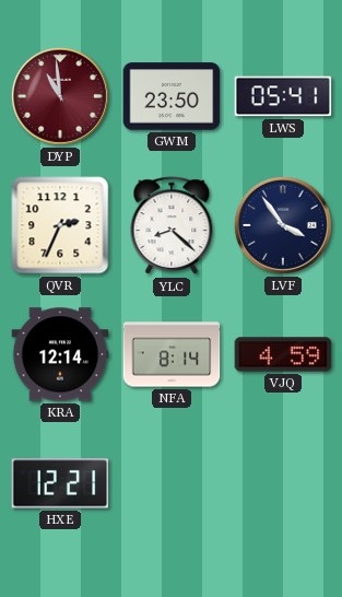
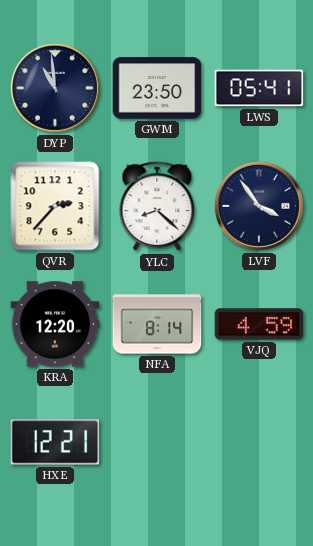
DYP dial: burgundy -> navy (55, 88)
QVR: 2:34 -> 2:37 (55, 206)
KRA: 12:14 -> 12:20 (55, 324)
